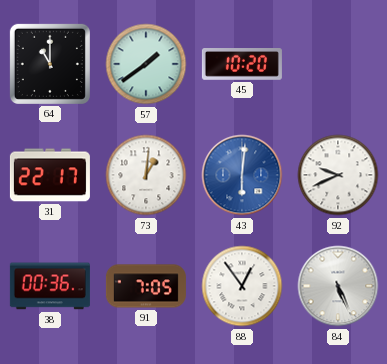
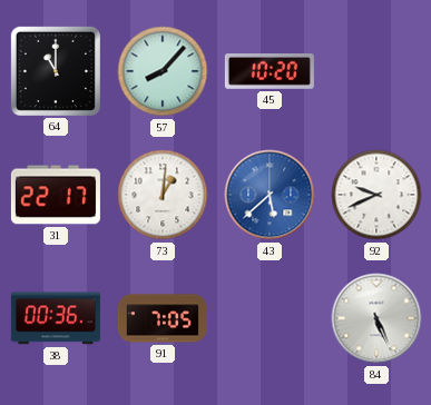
57: 1:39 -> 8:07 (163, 71)
43: 6:01 -> 5:38 (270, 195)
88: 12:54 -> none (242, 286)
